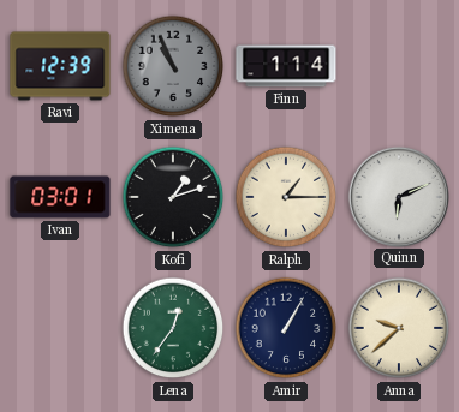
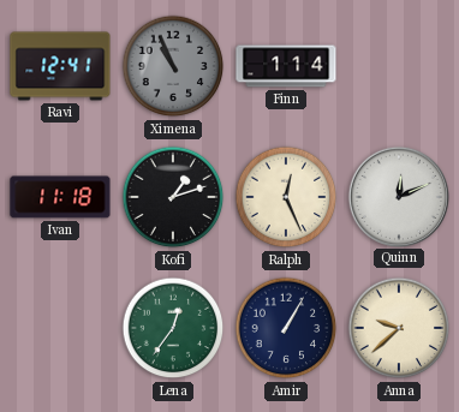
Ravi: 12:39 -> 12:41 (60, 66)
Ivan: 03:01 -> 11:18 (60, 197)
Ralph: 1:15 -> 12:26 (286, 197)
Quinn: 6:11 -> 12:11 (398, 196)
